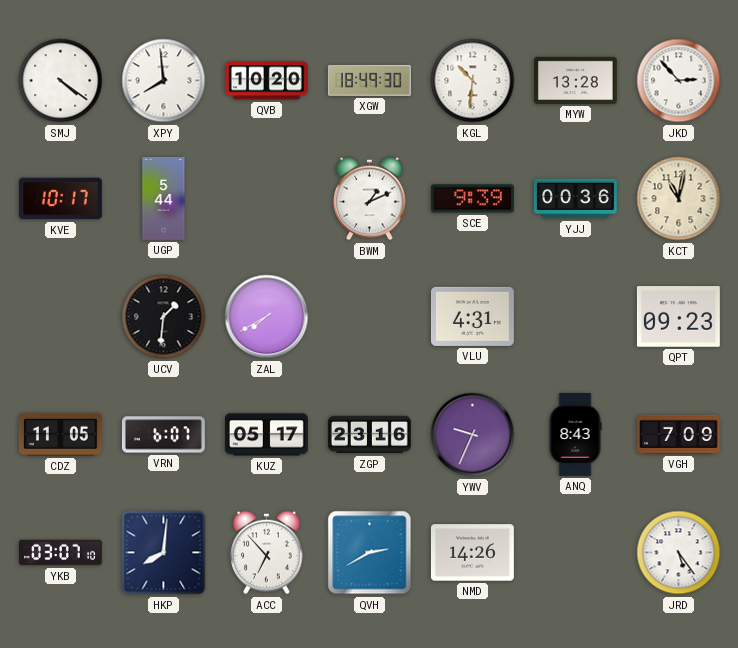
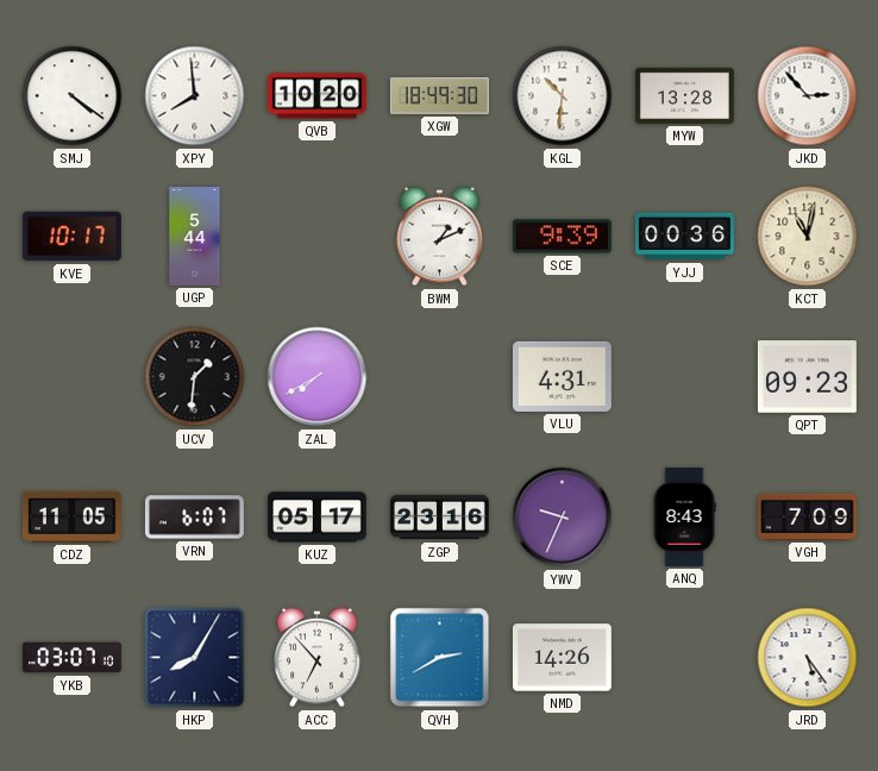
HKP: 8:01 -> 8:05 (195, 658)
